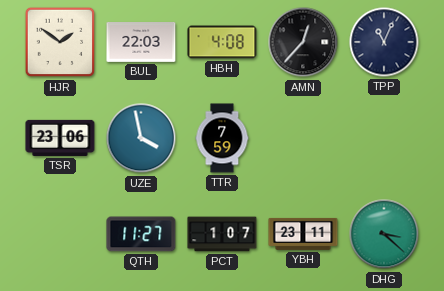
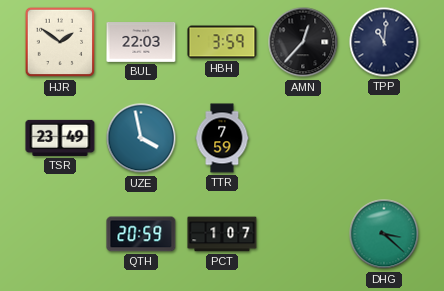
HBH: 4:08 -> 3:59 (222, 42)
TPP: 11:04 -> 11:01 (384, 42)
TSR: 23:06 -> 23:49 (60, 138)
QTH: 11:27 -> 20:59 (141, 234)
YBH: 23:11 -> none (303, 234)
